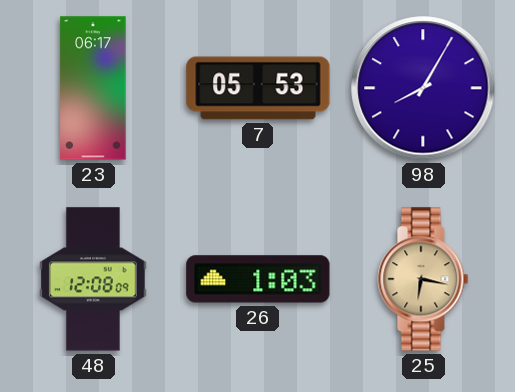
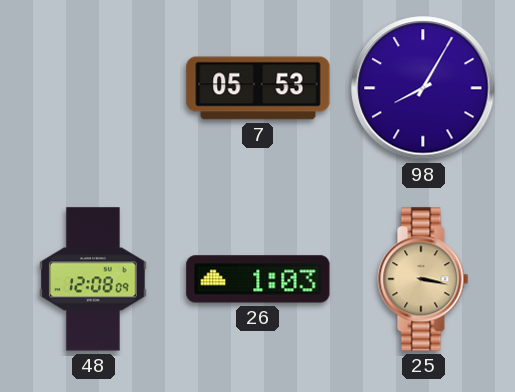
23: 06:17 -> none (93, 88)
25: 6:17 -> 3:17 (423, 279)
